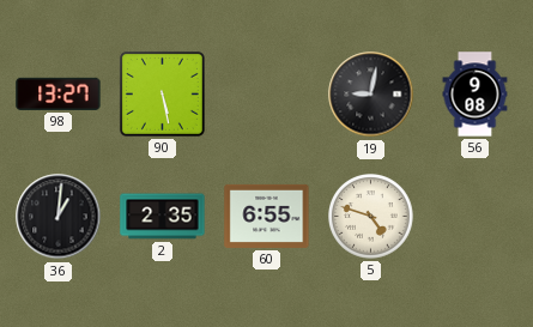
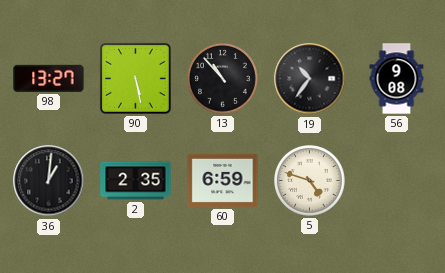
13: none -> 10:53 (223, 79)
19: 9:02 -> 10:36 (310, 79)
60: 6:55 -> 6:59 (223, 180)
